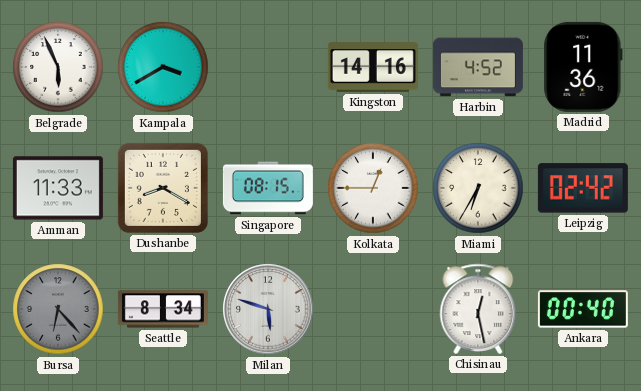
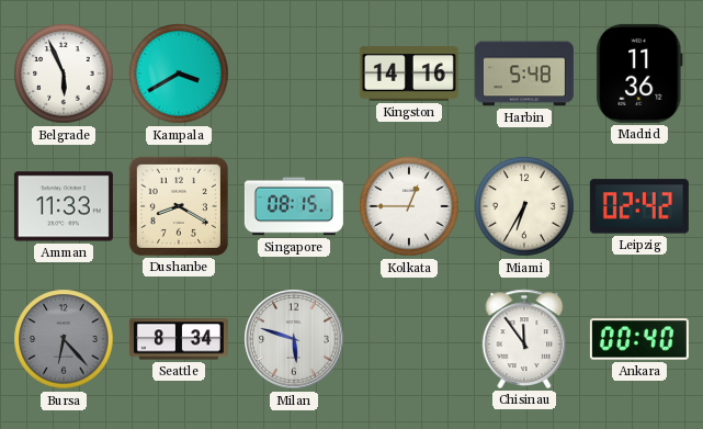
Harbin: 4:52 -> 5:48 (524, 74)
Chisinau: 12:28 -> 11:54 (524, 339)
